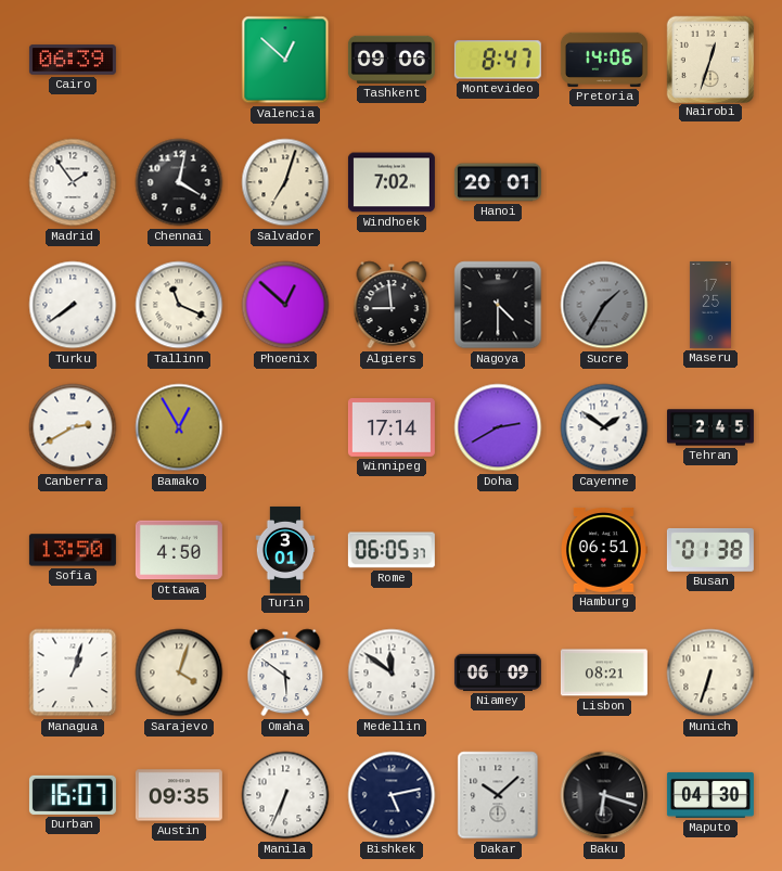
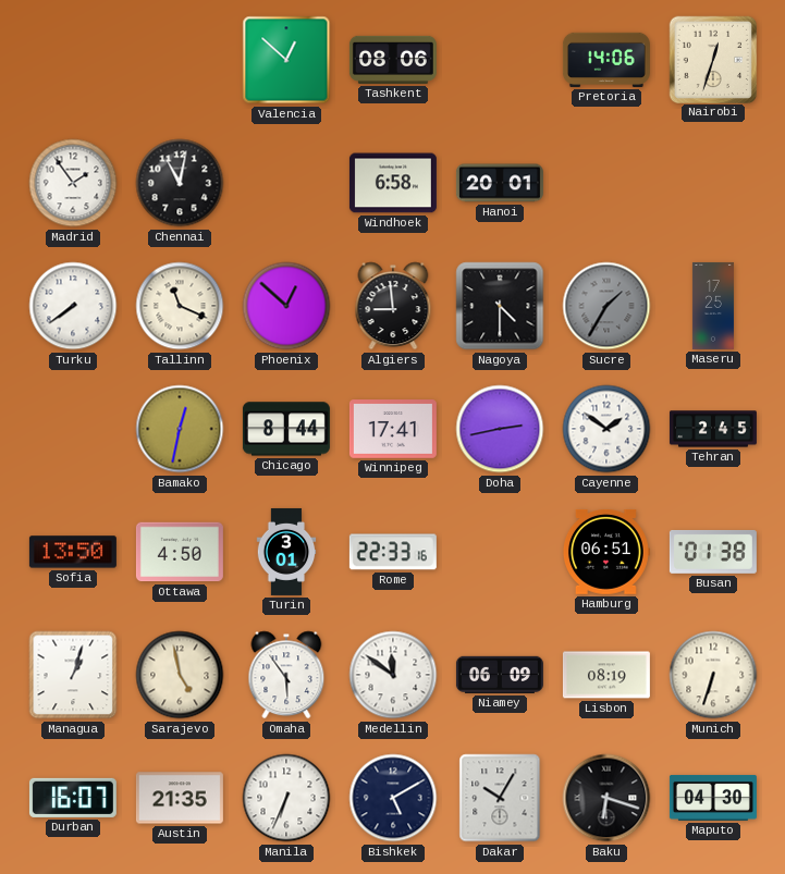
Cairo: 06:39 -> none (73, 60)
Tashkent: 09:06 -> 08:06 (393, 60)
Montevideo: 8:47 -> none (498, 60)
Chennai: 4:02 -> 11:02 (180, 183)
Salvador: 7:03 -> none (285, 182)
Windhoek: 7:02 -> 6:58 (393, 183)
Canberra: 2:40 -> none (73, 427)
Bamako: 12:55 -> 12:32 (180, 429)
Chicago: none -> 8:44 (286, 429)
Winnipeg: 17:14 -> 17:41 (393, 429)
Doha: 2:40 -> 2:43 (500, 429)
Rome: 06:05 -> 22:33 (393, 552)
Sarajevo: 4:03 -> 4:58 (180, 675)
Omaha: 5:51 -> 5:54 (286, 675)
Lisbon: 08:21 -> 08:19 (606, 675)
Austin: 09:35 -> 21:35 (180, 798)
Bishkek: 5:13 -> 5:10 (393, 798)
Dakar: 10:08 -> 10:05 (500, 798)
